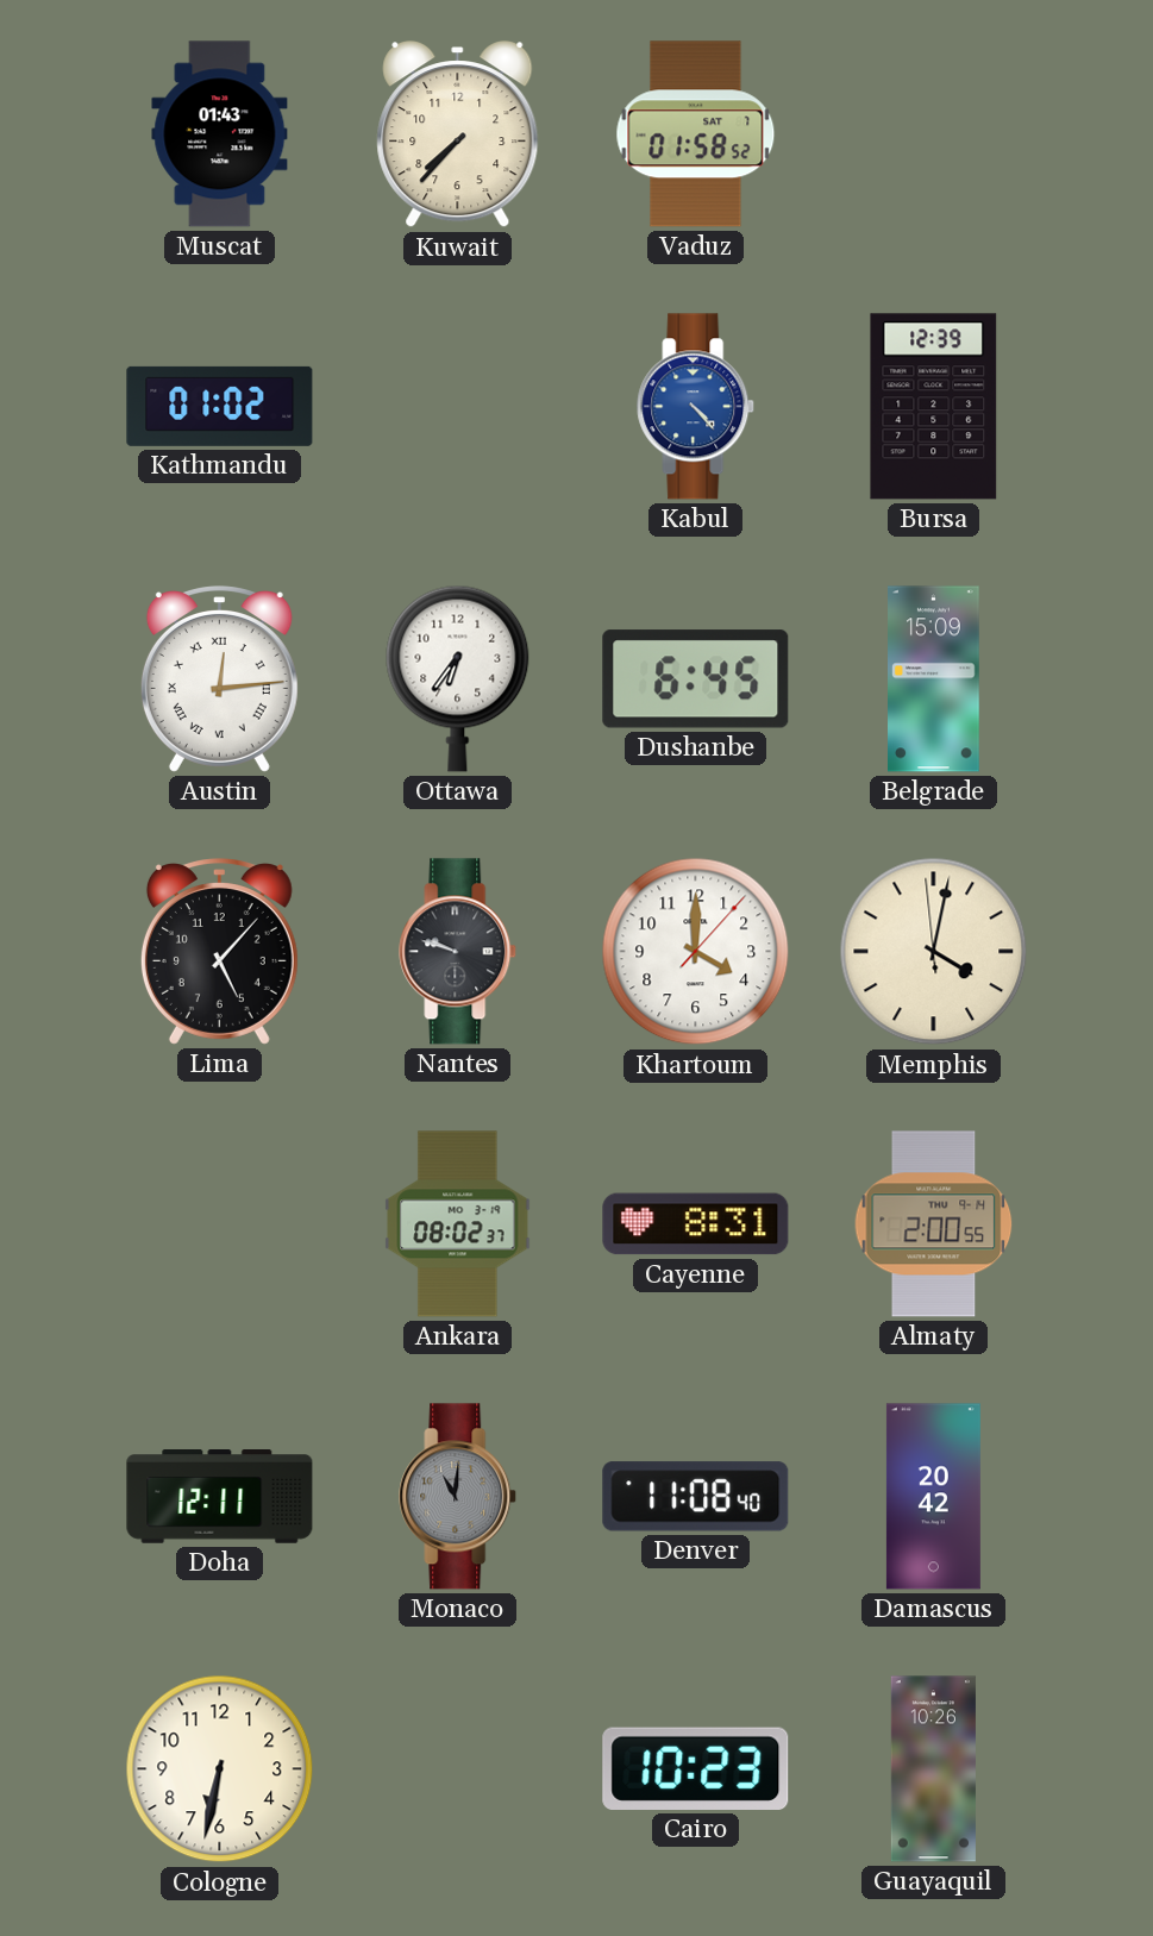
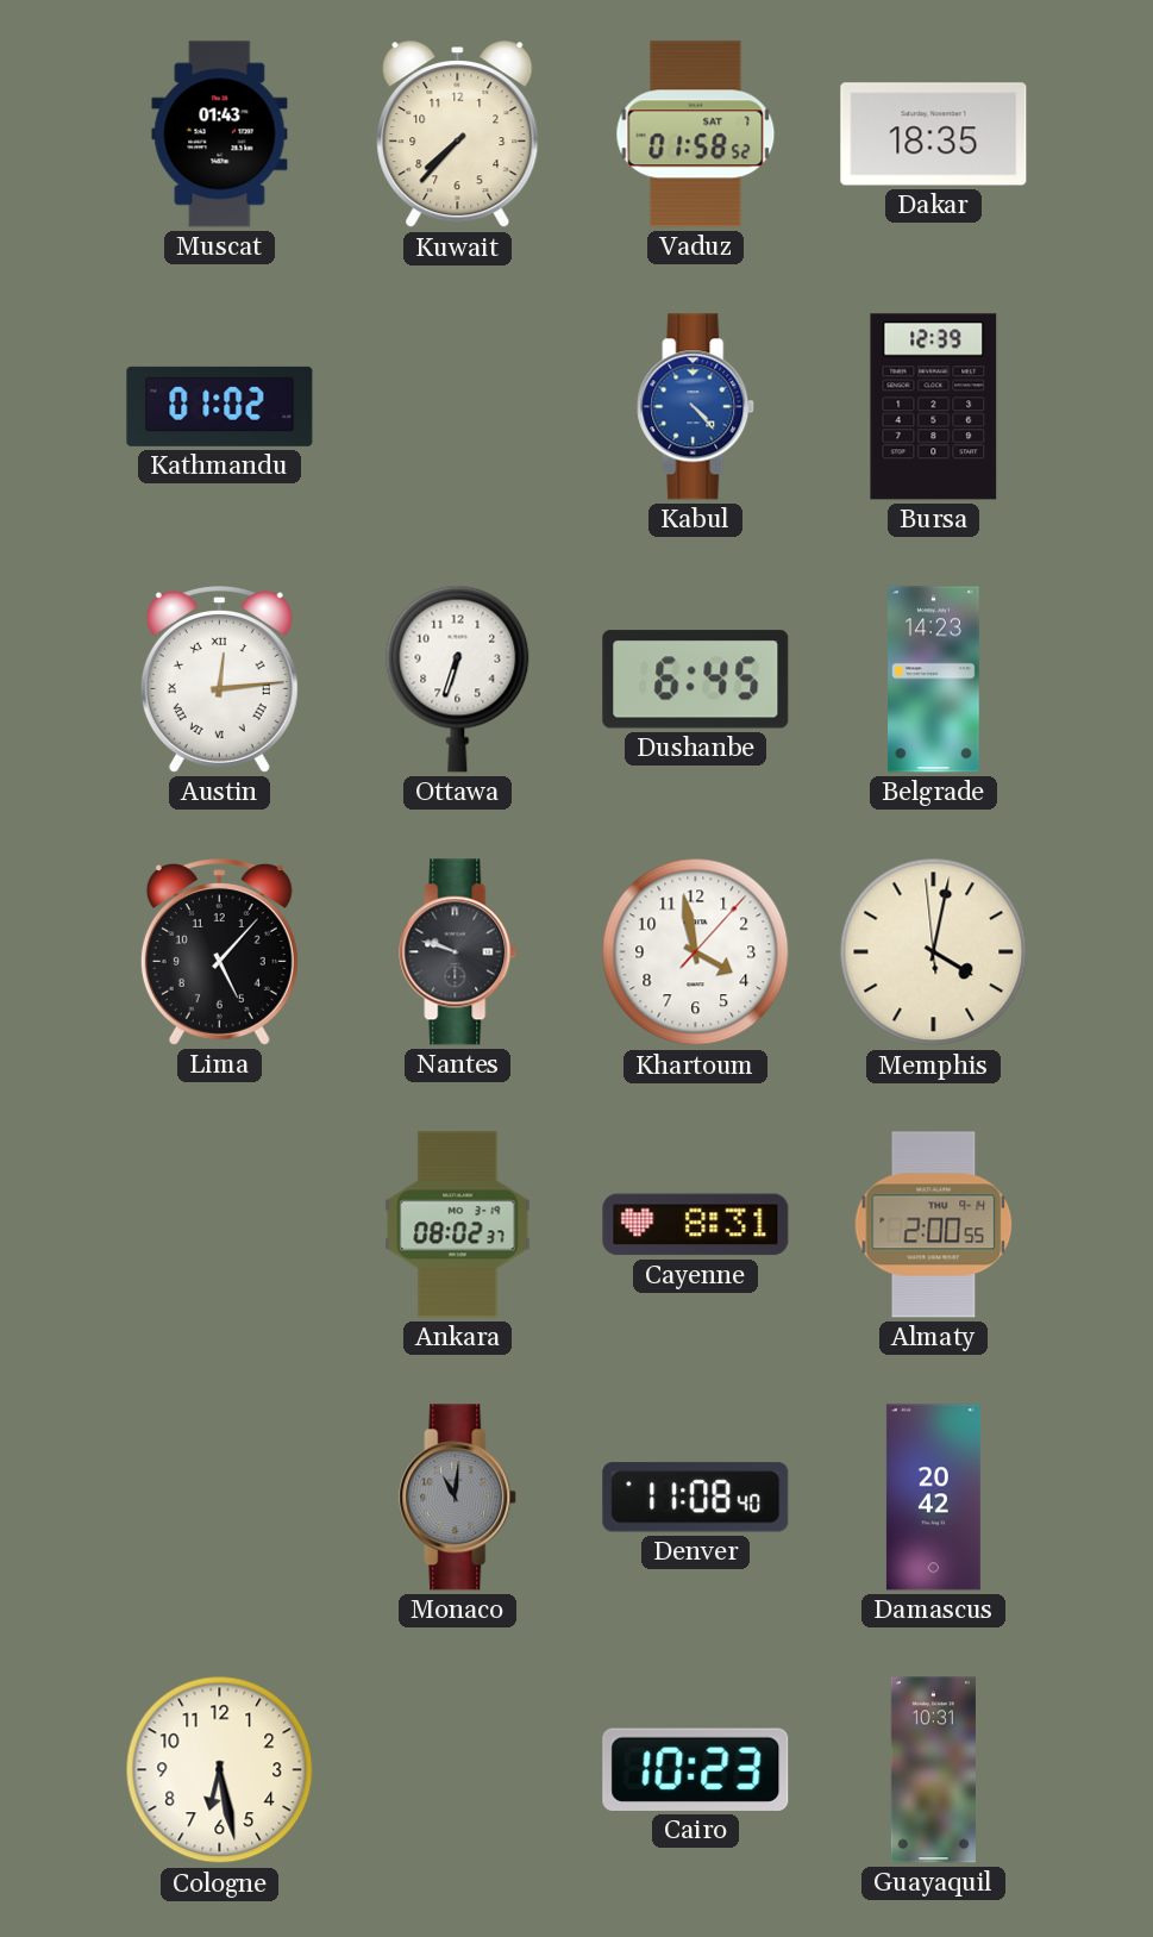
Dakar: none -> 18:35 (934, 135)
Ottawa: 6:36 -> 6:33 (458, 679)
Belgrade: 15:09 -> 14:23 (934, 680)
Khartoum: 4:00 -> 3:58 (696, 952)
Doha: 12:11 -> none (220, 1497)
Cologne: 6:32 -> 6:28 (220, 1770)
Guayaquil: 10:26 -> 10:31 (933, 1770)
